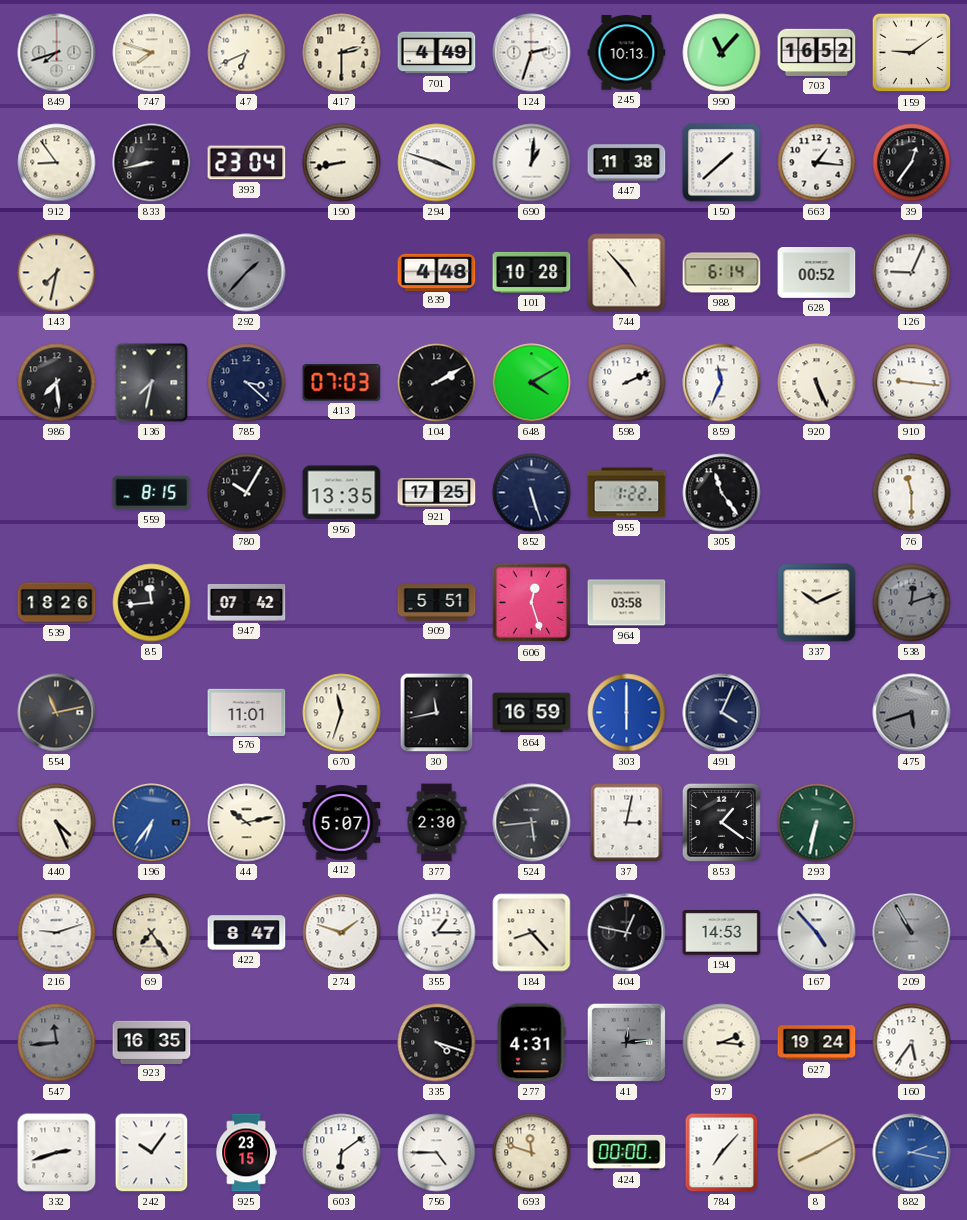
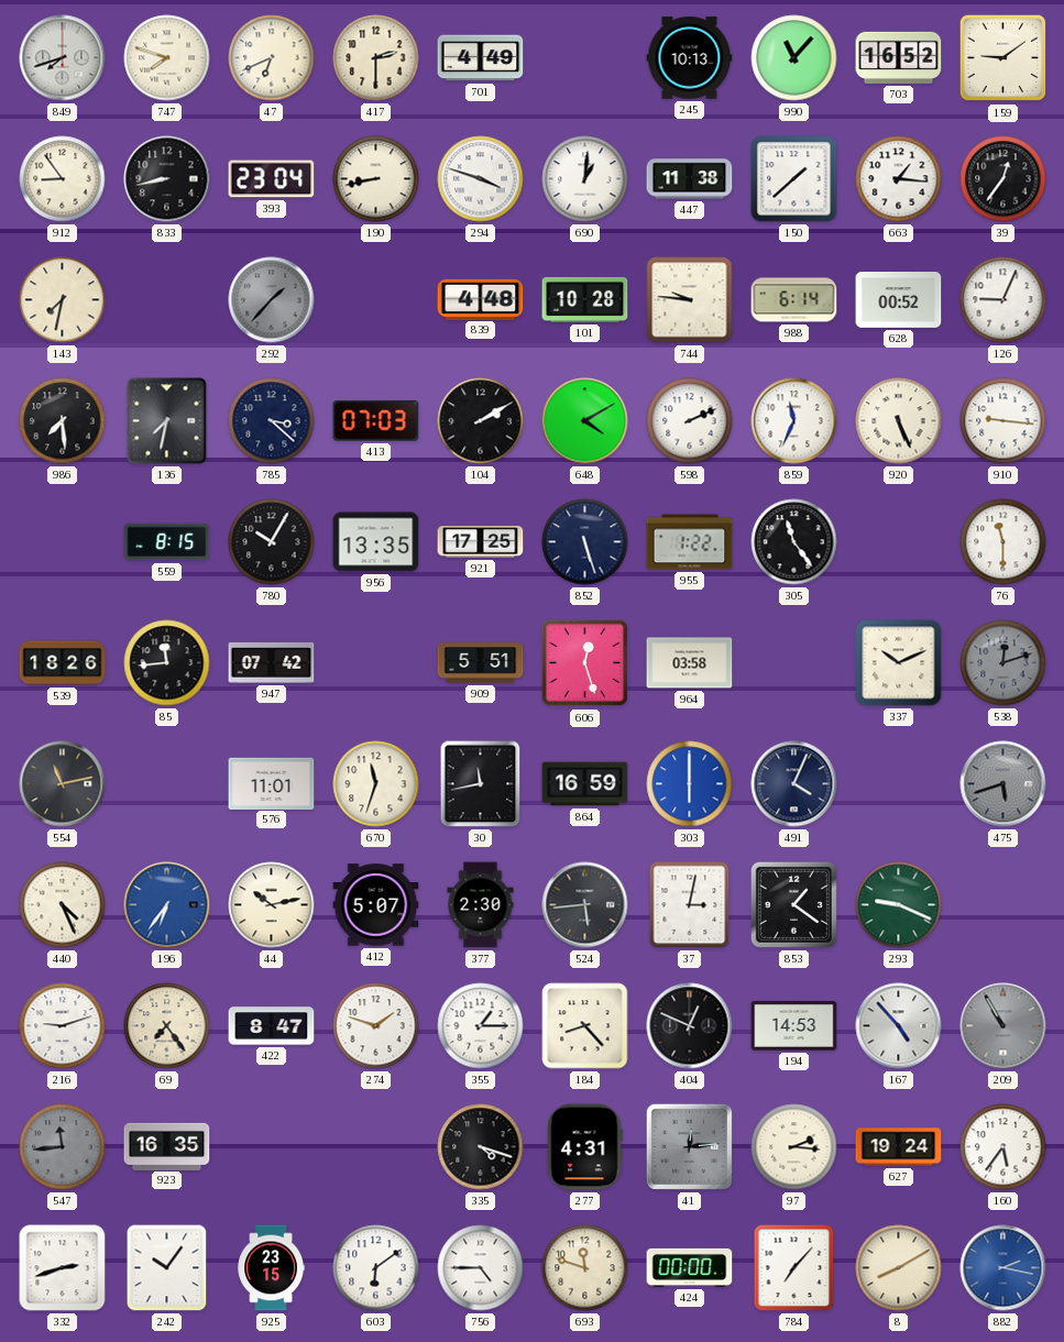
124: 2:33 -> none (532, 53)
744: 4:53 -> 9:46 (690, 300)
293: 6:32 -> 9:19 (899, 905)
404: 12:47 -> 12:49 (690, 1026)
